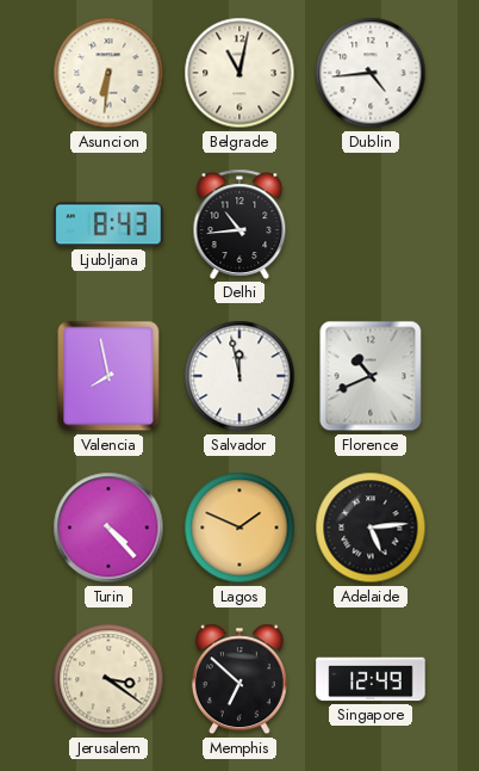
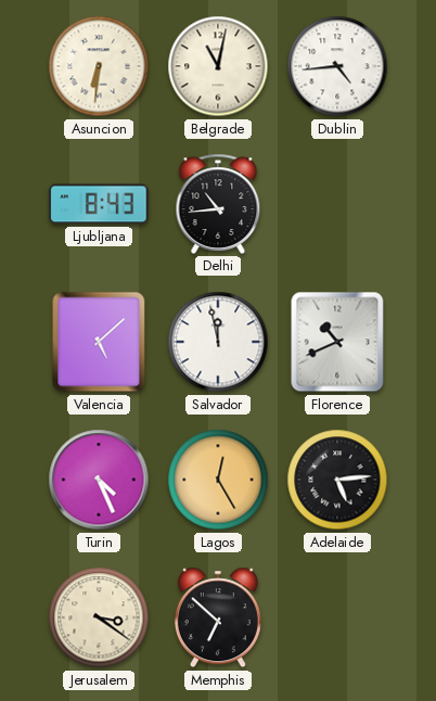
Valencia: 7:58 -> 5:08 (99, 342)
Turin: 4:23 -> 4:26 (99, 480)
Lagos: 1:49 -> 12:25 (218, 480)
Singapore: 12:49 -> none (371, 679)
